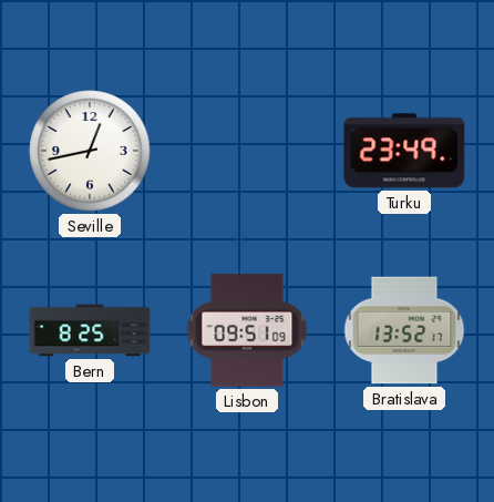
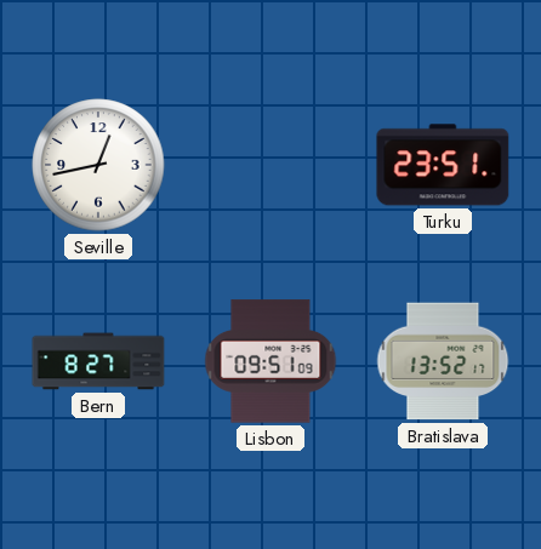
Turku: 23:49 -> 23:51 (443, 165)
Bern: 8:25 -> 8:27 (98, 361)
